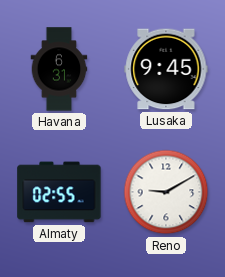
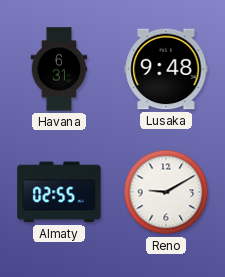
Lusaka: 9:45 -> 9:48 (166, 69)
